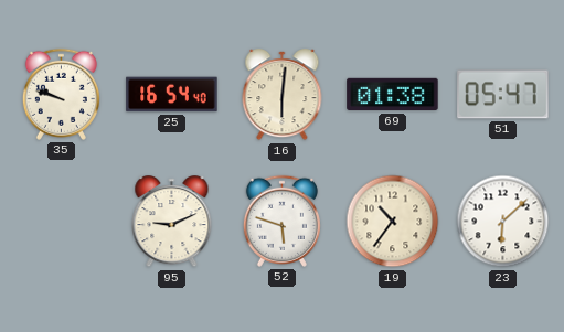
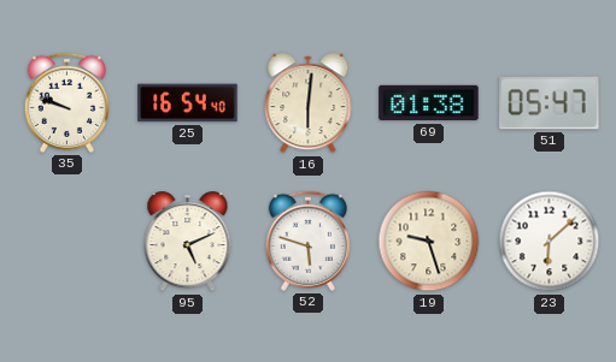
95: 9:11 -> 5:11 (188, 242)
19: 10:36 -> 9:27 (429, 242)
